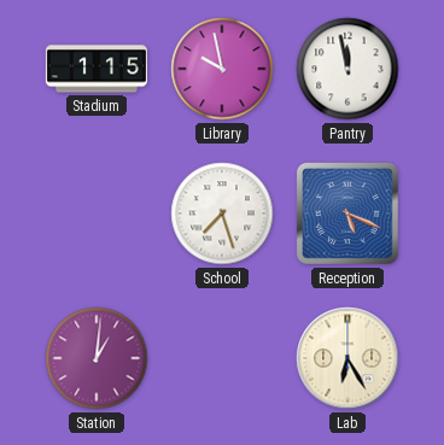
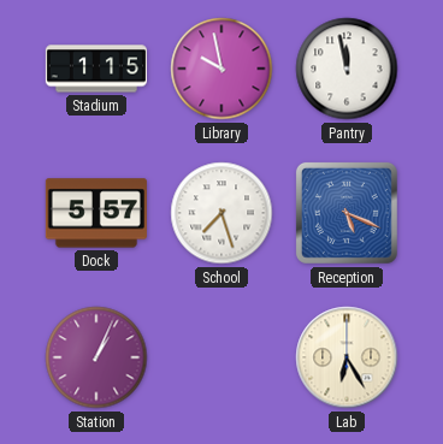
Dock: none -> 5:57 (96, 213)
Station: 1:01 -> 1:04 (96, 357)
